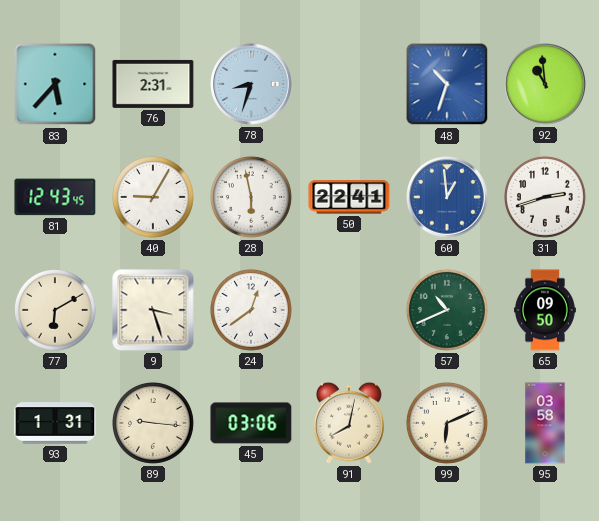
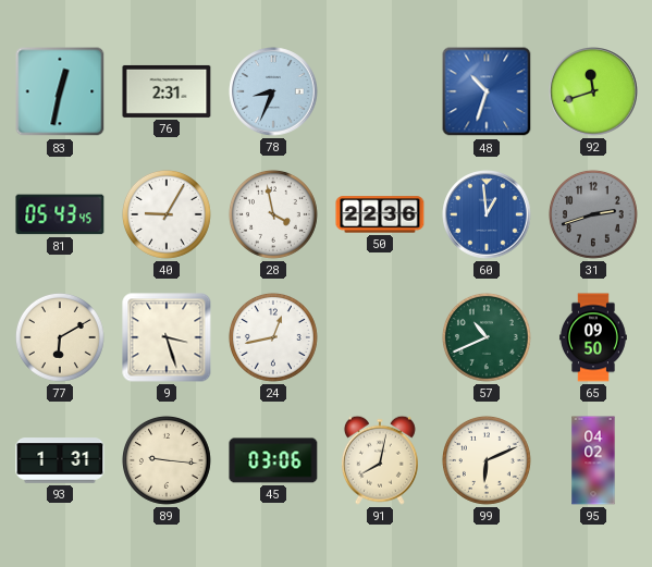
83: 5:37 -> 12:32 (60, 91)
78: 8:33 -> 8:34 (273, 91)
92: 10:59 -> 11:42 (593, 91)
81: 12:43 -> 05:43 (60, 214)
28: 5:58 -> 3:58 (273, 214)
50: 22:41 -> 22:36 (380, 214)
31 dial: white -> grey (593, 214)
24: 12:39 -> 12:43 (273, 337)
95: 03:58 -> 04:02 (593, 460)
